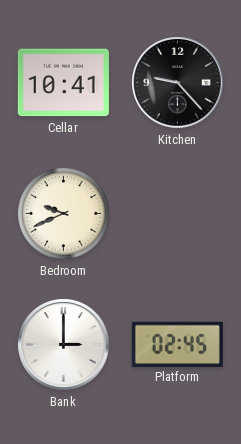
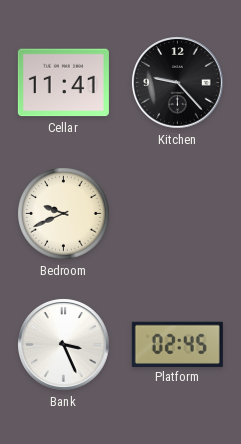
Cellar: 10:41 -> 11:41 (63, 83)
Bank: 3:00 -> 3:26 (64, 345)
